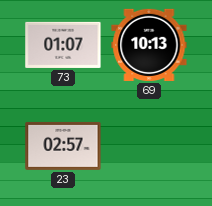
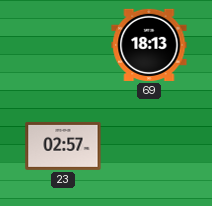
73: 01:07 -> none (63, 45)
69: 10:13 -> 18:13 (149, 45)
